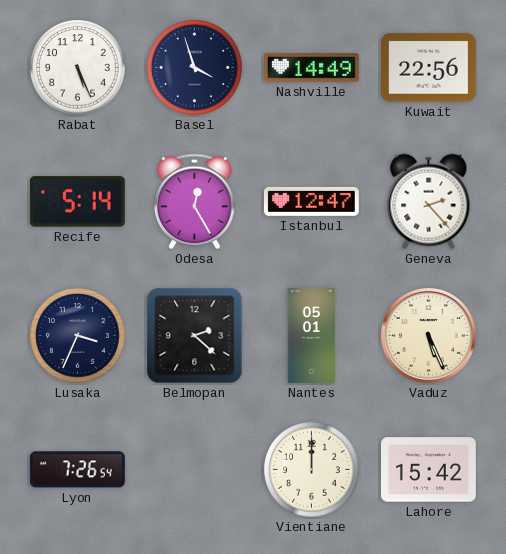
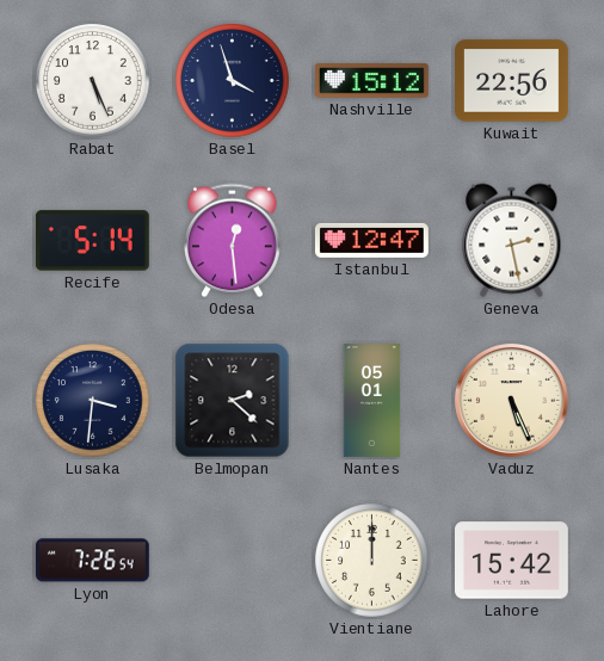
Nashville: 14:49 -> 15:12 (372, 81)
Odesa: 12:25 -> 12:29 (232, 241)
Geneva: 2:23 -> 2:28 (512, 241)
Lusaka: 3:34 -> 3:31 (93, 401)
